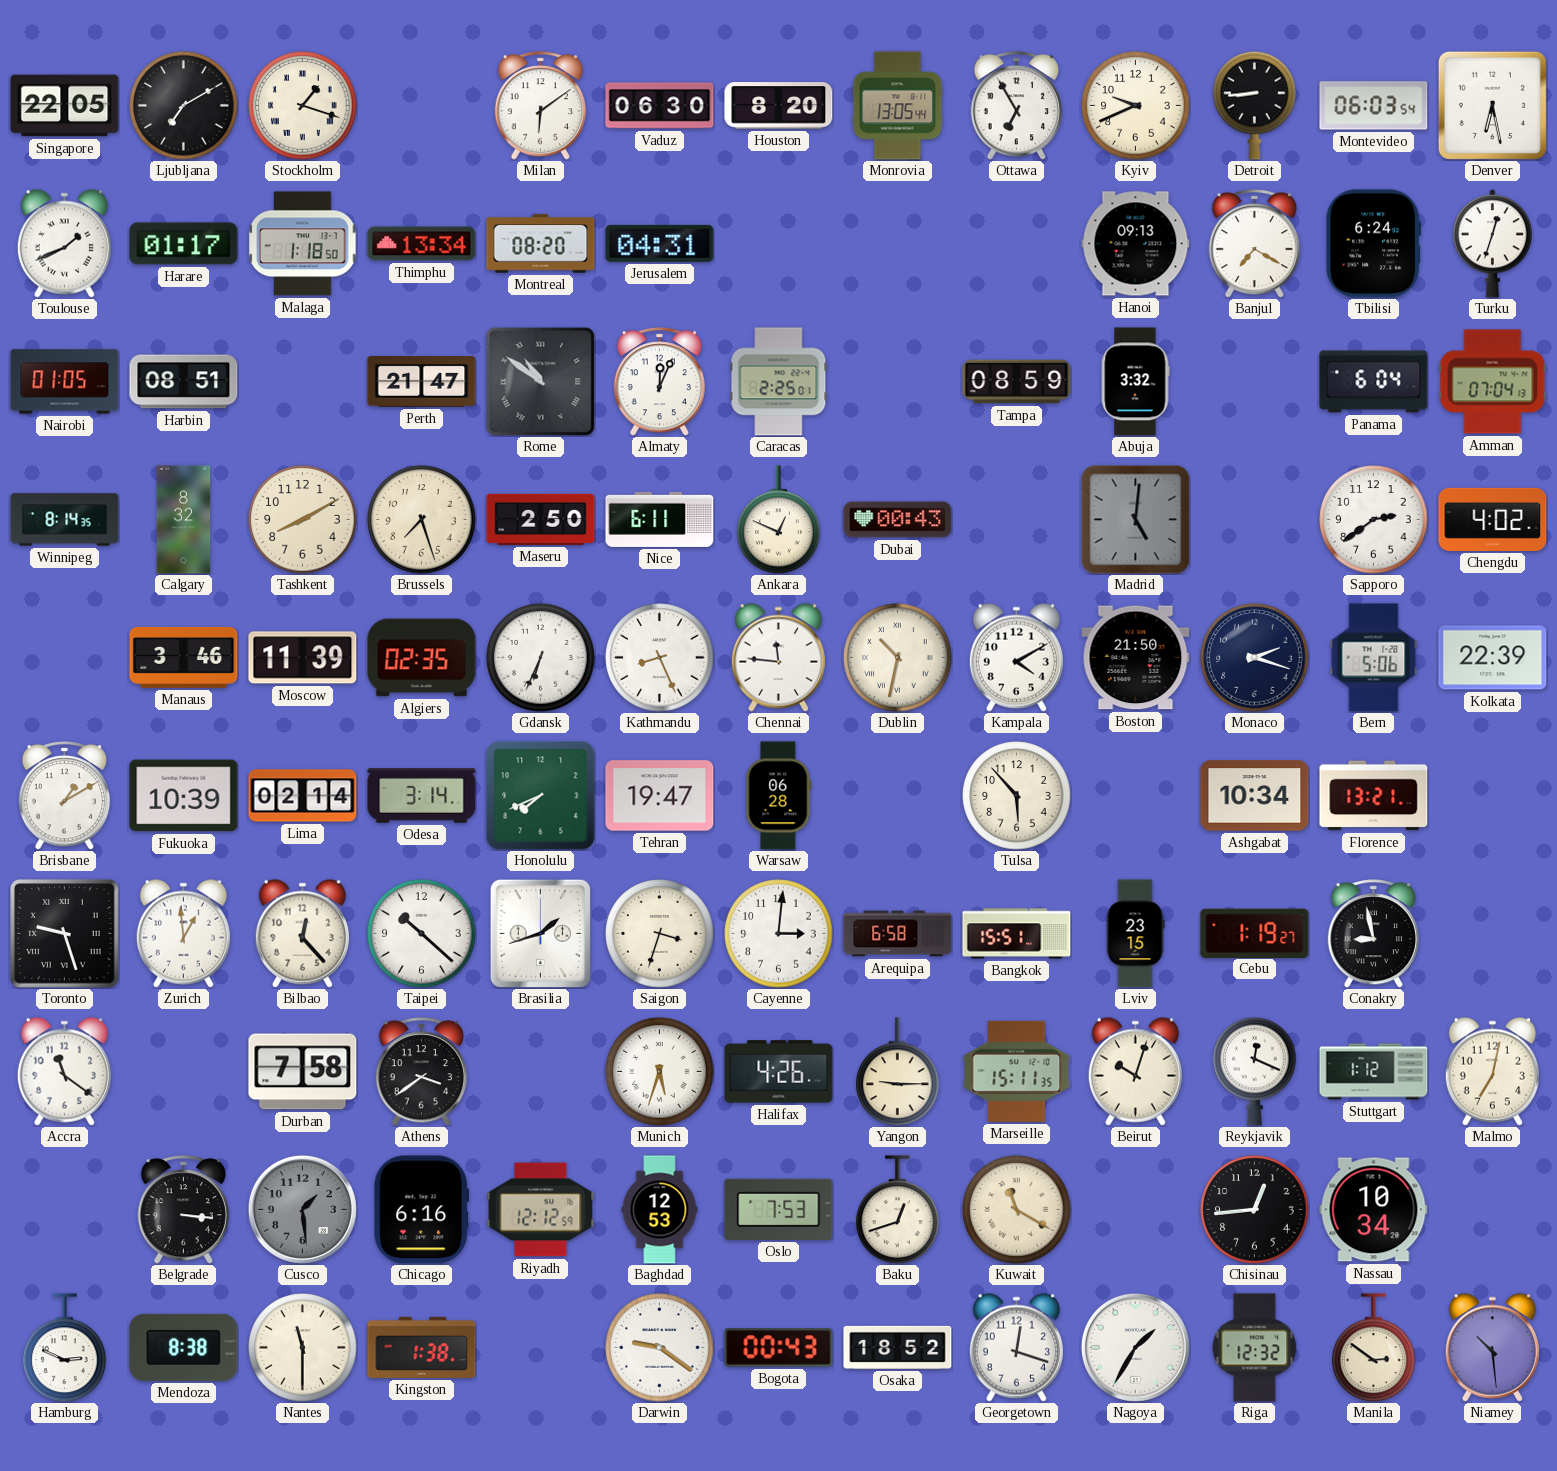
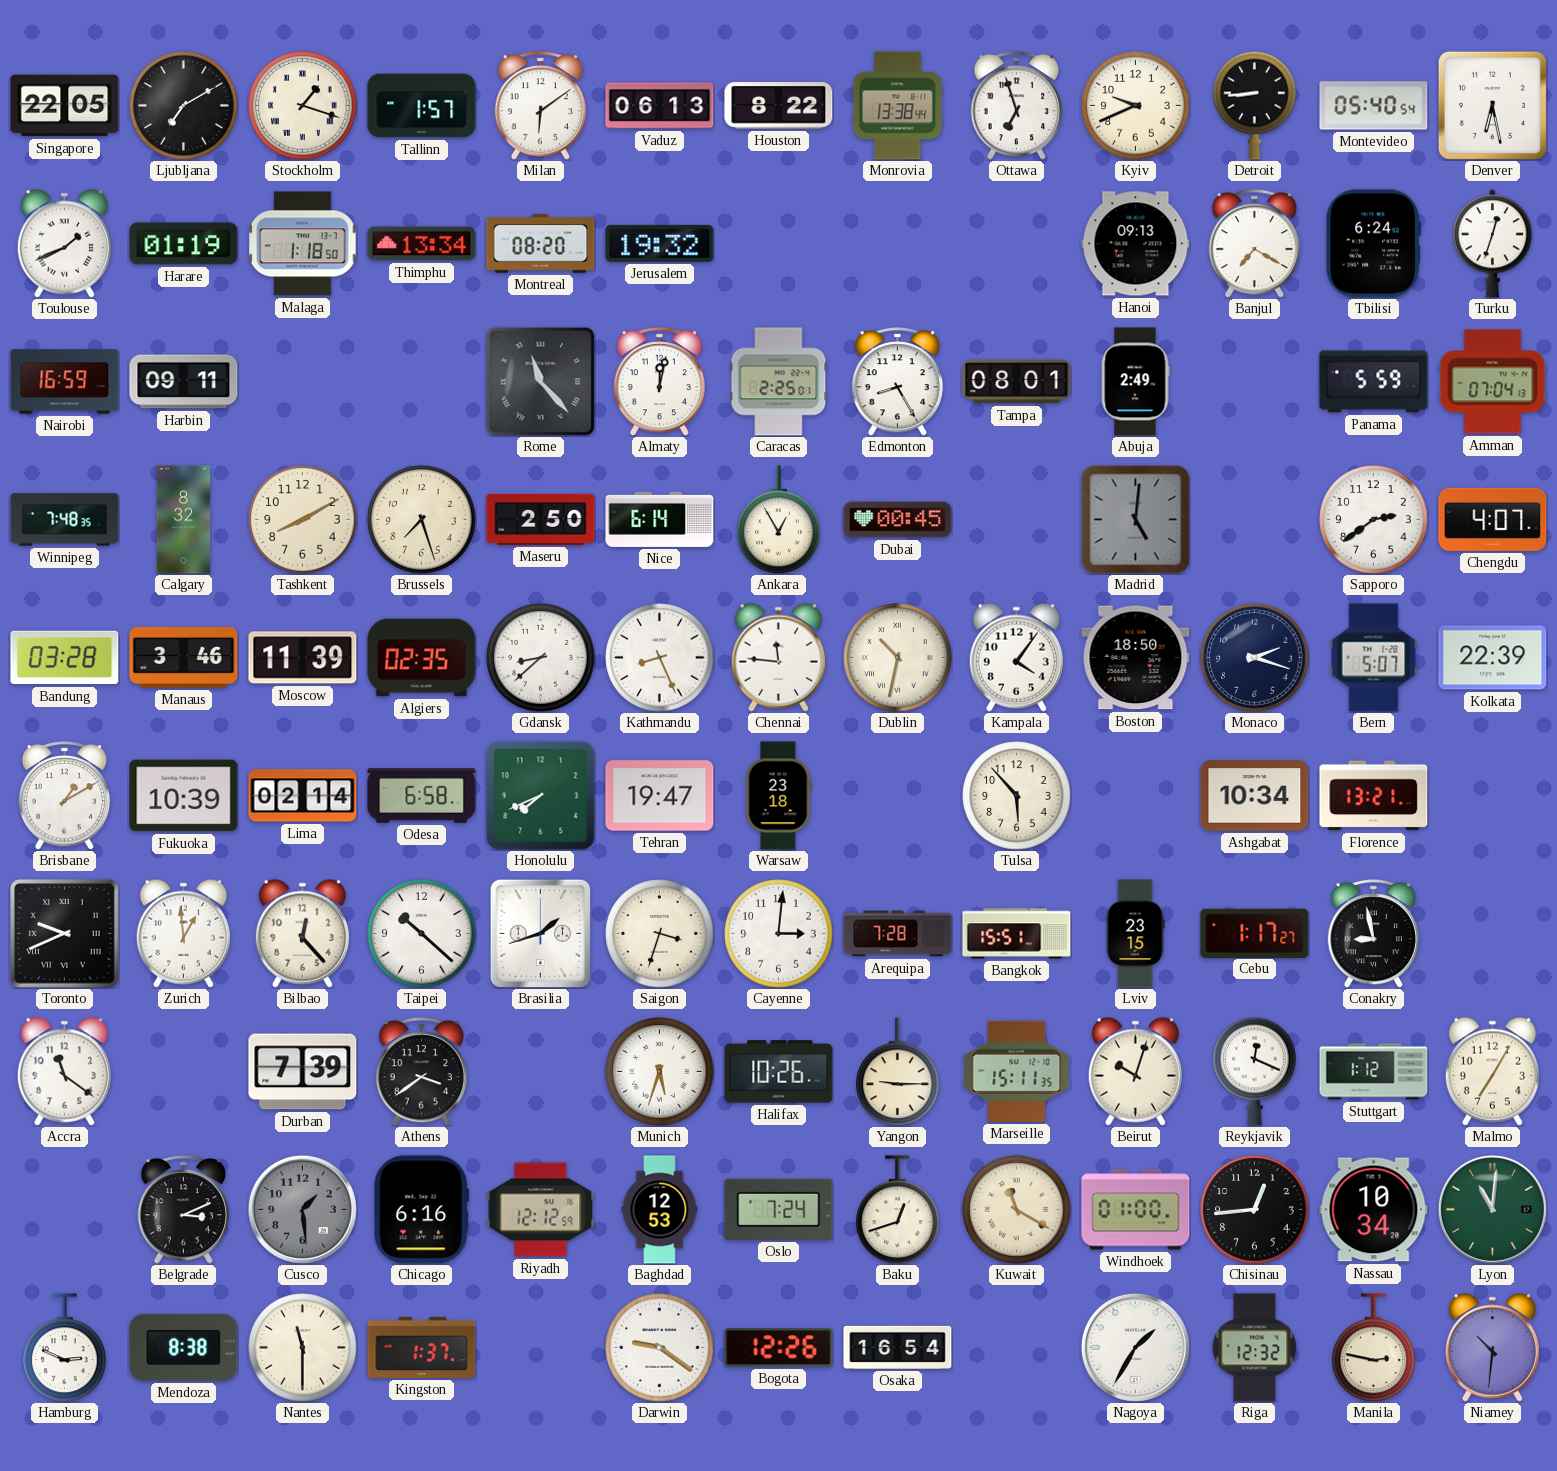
Tallinn: none -> 1:57 (422, 106)
Vaduz: 06:30 -> 06:13 (660, 106)
Houston: 8:20 -> 8:22 (779, 106)
Monrovia: 13:05 -> 13:38 (898, 106)
Ottawa: 6:55 -> 6:57 (1016, 106)
Montevideo: 06:03 -> 05:40 (1374, 106)
Harare: 01:17 -> 01:19 (184, 244)
Jerusalem: 04:31 -> 19:32 (660, 243)
Nairobi: 01:05 -> 16:59 (65, 382)
Harbin: 08:51 -> 09:11 (184, 382)
Perth: 21:47 -> none (422, 382)
Rome: 10:51 -> 11:23 (540, 381)
Almaty: 12:04 -> 12:02 (659, 382)
Edmonton: none -> 8:25 (897, 382)
Tampa: 08:59 -> 08:01 (1017, 382)
Abuja: 3:32 -> 2:49 (1135, 382)
Panama: 6:04 -> 5:59 (1374, 382)
Winnipeg: 8:14 -> 7:48 (65, 520)
Nice: 6:11 -> 6:14 (660, 519)
Ankara: 12:49 -> 12:55 (779, 520)
Dubai: 00:43 -> 00:45 (898, 520)
Chengdu: 4:02 -> 4:07 (1493, 519)
Bandung: none -> 03:28 (65, 658)
Gdansk: 6:34 -> 8:38 (541, 658)
Kampala: 4:10 -> 4:06 (1016, 657)
Boston: 21:50 -> 18:50 (1136, 658)
Bern: 5:06 -> 5:07 (1374, 658)
Odesa: 3:14 -> 6:58 (422, 796)
Warsaw: 06:28 -> 23:18 (779, 796)
Toronto: 9:27 -> 9:41 (65, 934)
Arequipa: 6:58 -> 7:28 (898, 934)
Cebu: 1:19 -> 1:17 (1255, 933)
Durban: 7:58 -> 7:39 (303, 1072)
Halifax: 4:26 -> 10:26 (779, 1072)
Malmo: 7:02 -> 7:05 (1492, 1071)
Belgrade: 3:16 -> 3:11 (183, 1210)
Oslo: 7:53 -> 7:24 (779, 1209)
Windhoek: none -> 01:00 (1136, 1210)
Lyon: none -> 11:01 (1492, 1209)
Kingston: 1:38 -> 1:37 (422, 1347)
Bogota: 00:43 -> 12:26 (779, 1348)
Osaka: 18:52 -> 16:54 (898, 1347)
Georgetown: 12:18 -> none (1016, 1347)
Manila: 2:51 -> 2:47 (1374, 1348)
Niamey: 10:29 -> 10:31 (1492, 1347)
